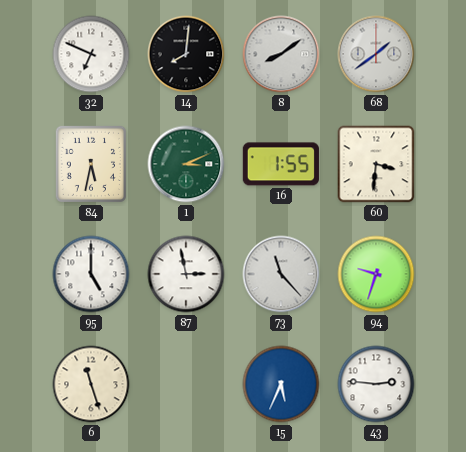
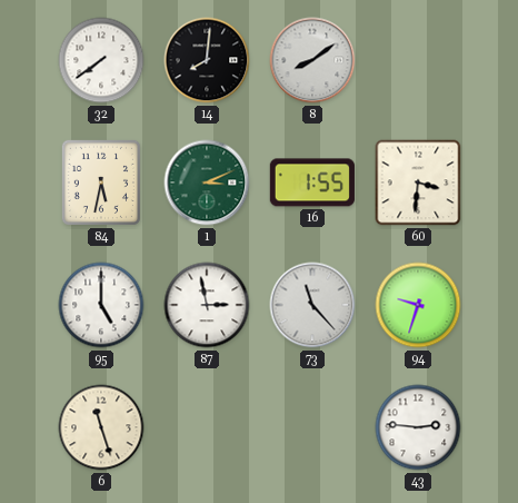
32: 6:49 -> 7:39 (101, 60)
68: 1:39 -> none (376, 54)
15: 5:34 -> none (281, 384)
